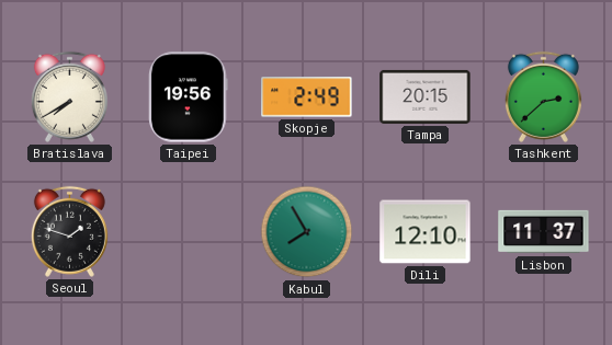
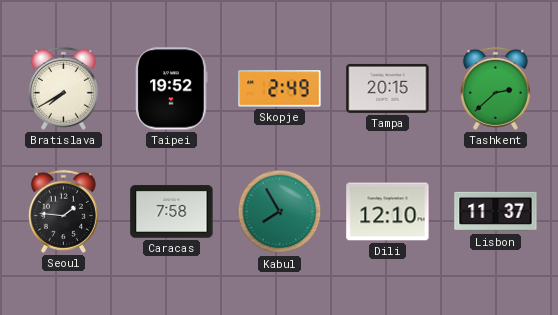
Taipei: 19:56 -> 19:52 (172, 89)
Seoul: 1:48 -> 1:46 (63, 211)
Caracas: none -> 7:58 (172, 212)
